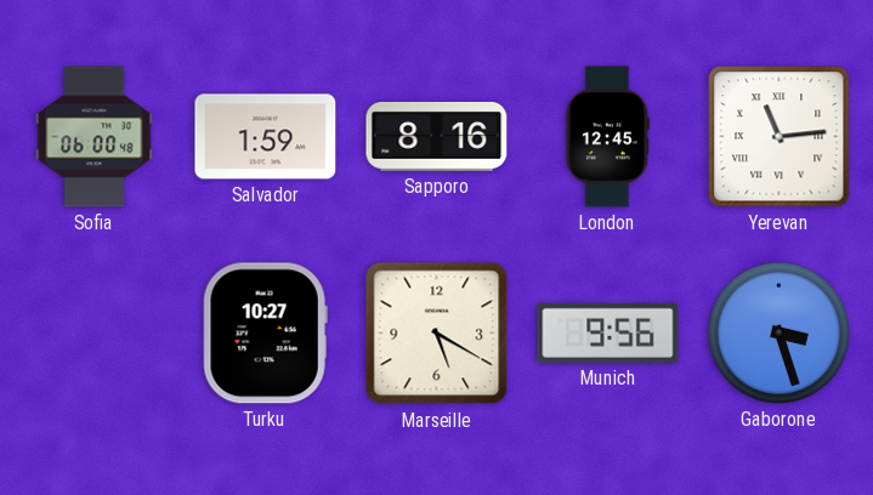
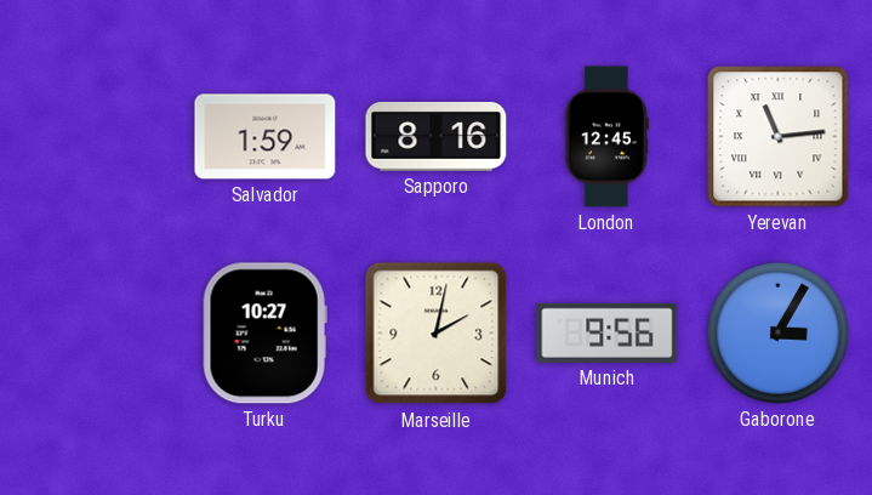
Sofia: 06:00 -> none (95, 137)
Marseille: 5:20 -> 2:02 (437, 334)
Gaborone: 3:27 -> 3:05 (777, 332)
